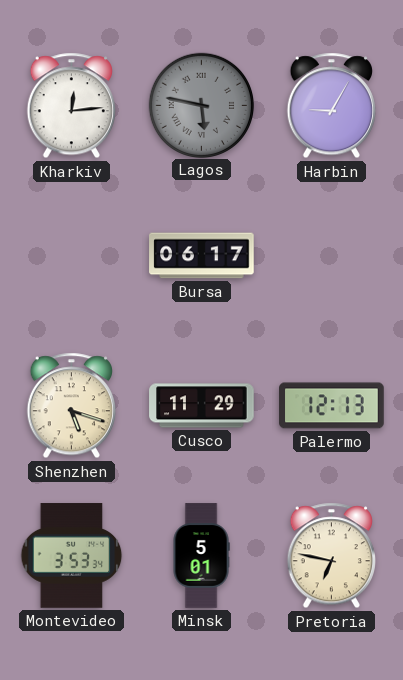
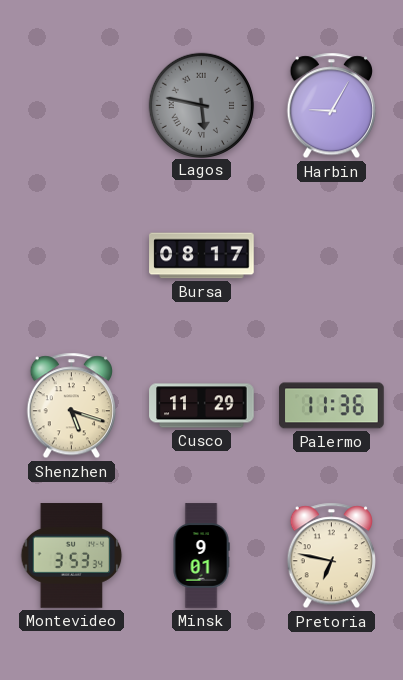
Kharkiv: 12:14 -> none (71, 106)
Bursa: 06:17 -> 08:17 (202, 256)
Palermo: 12:13 -> 11:36 (332, 406)
Minsk: 5:01 -> 9:01 (201, 556)
